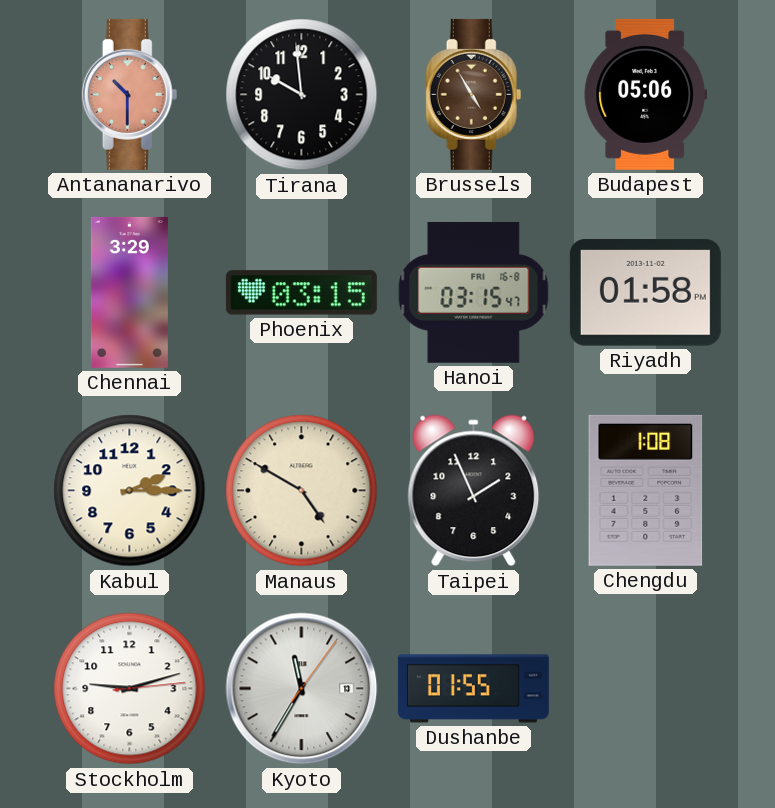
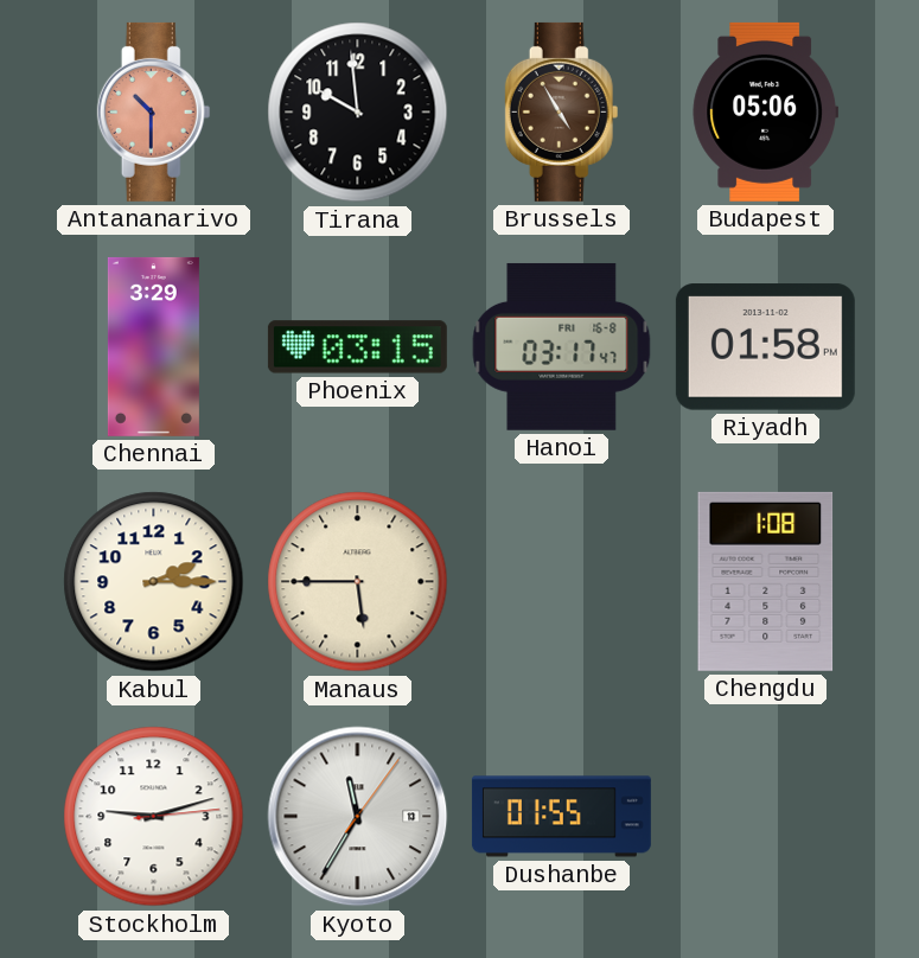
Hanoi: 03:15 -> 03:17 (562, 346)
Manaus: 4:50 -> 5:45 (358, 582)
Taipei: 1:56 -> none (474, 491)
